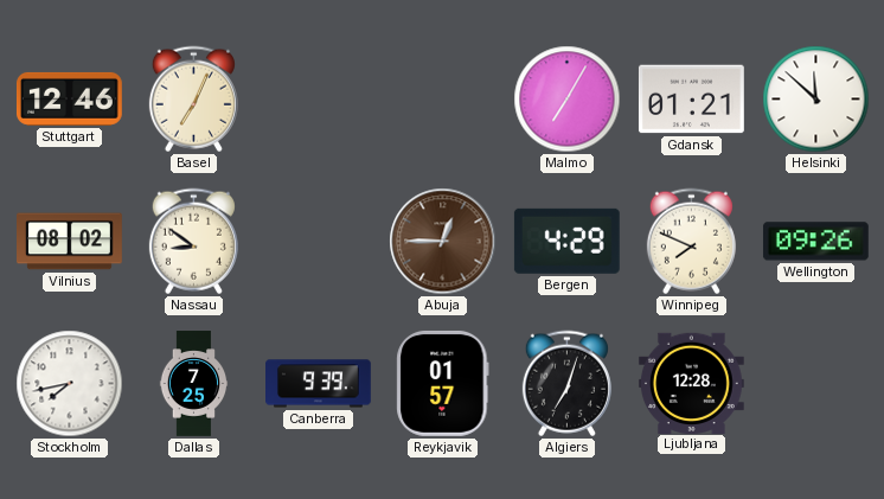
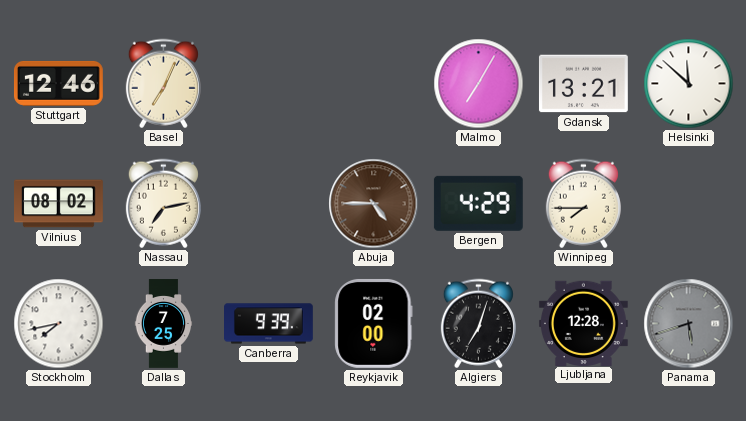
Gdansk: 01:21 -> 13:21 (583, 84)
Nassau: 8:51 -> 7:13 (163, 204)
Abuja: 12:45 -> 4:45 (374, 204)
Winnipeg: 7:49 -> 7:45 (583, 204)
Wellington: 09:26 -> none (815, 242)
Reykjavik: 01:57 -> 02:00 (374, 323)
Panama: none -> 5:42 (689, 324)
